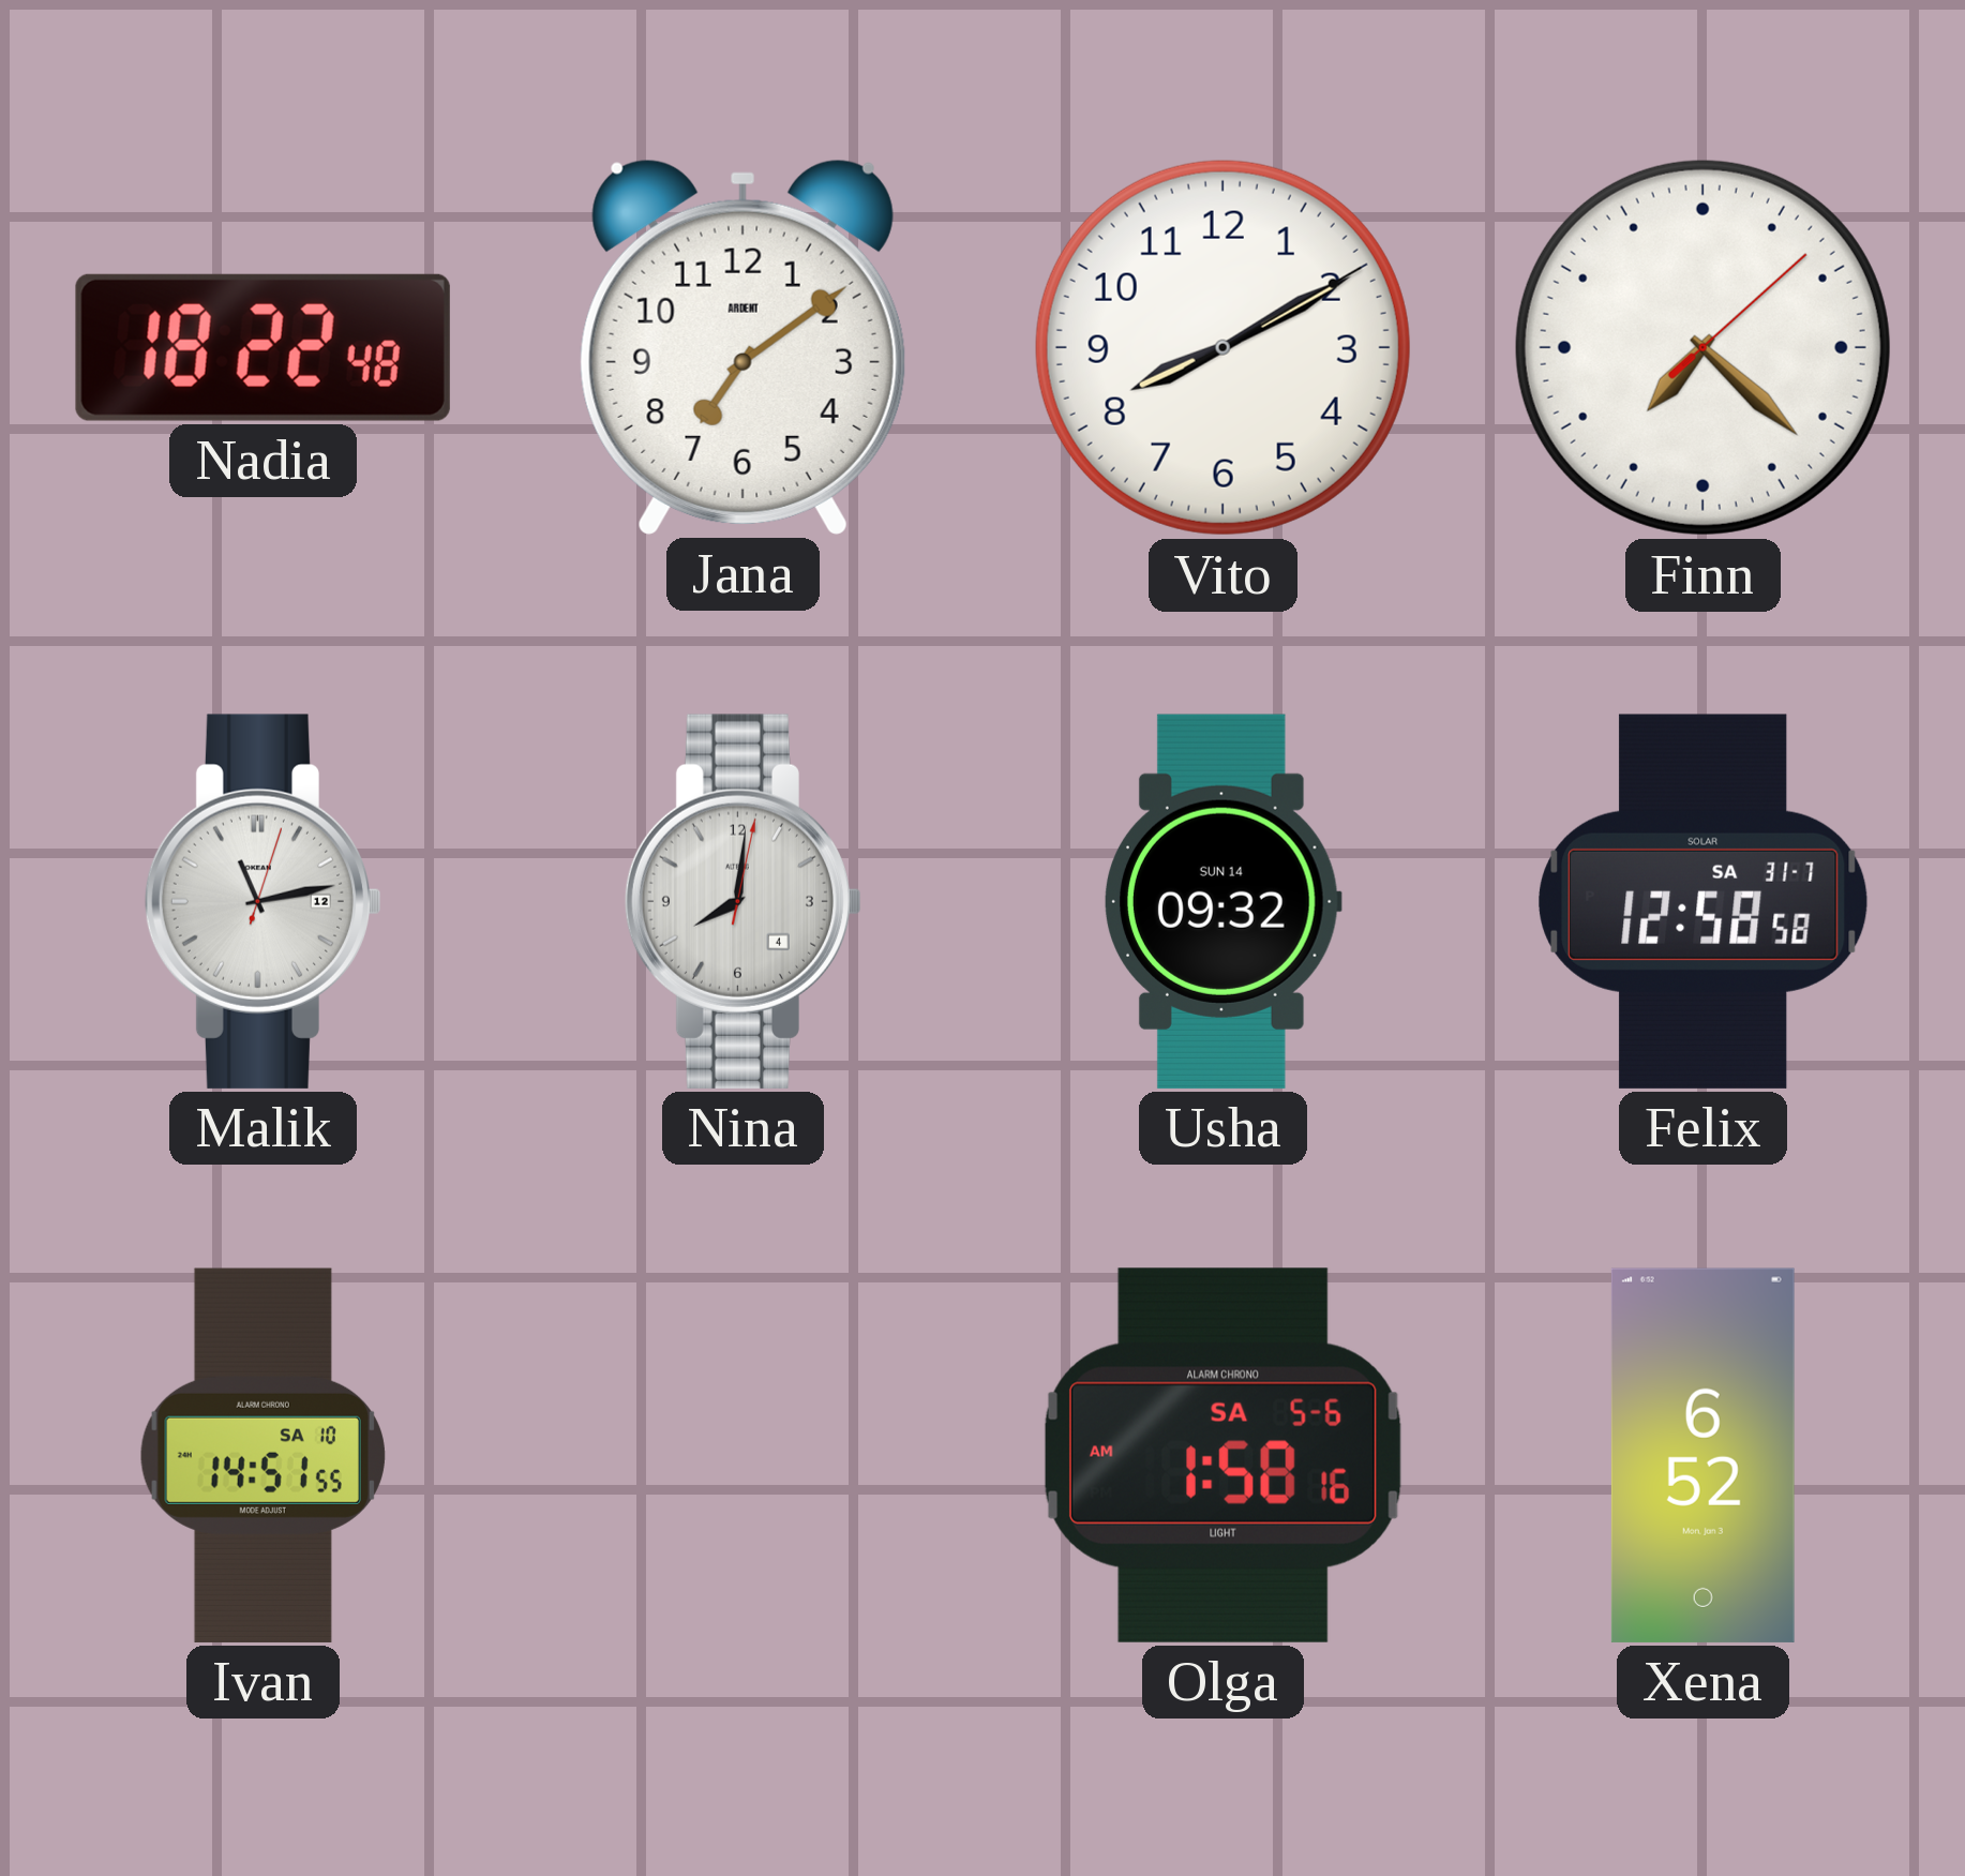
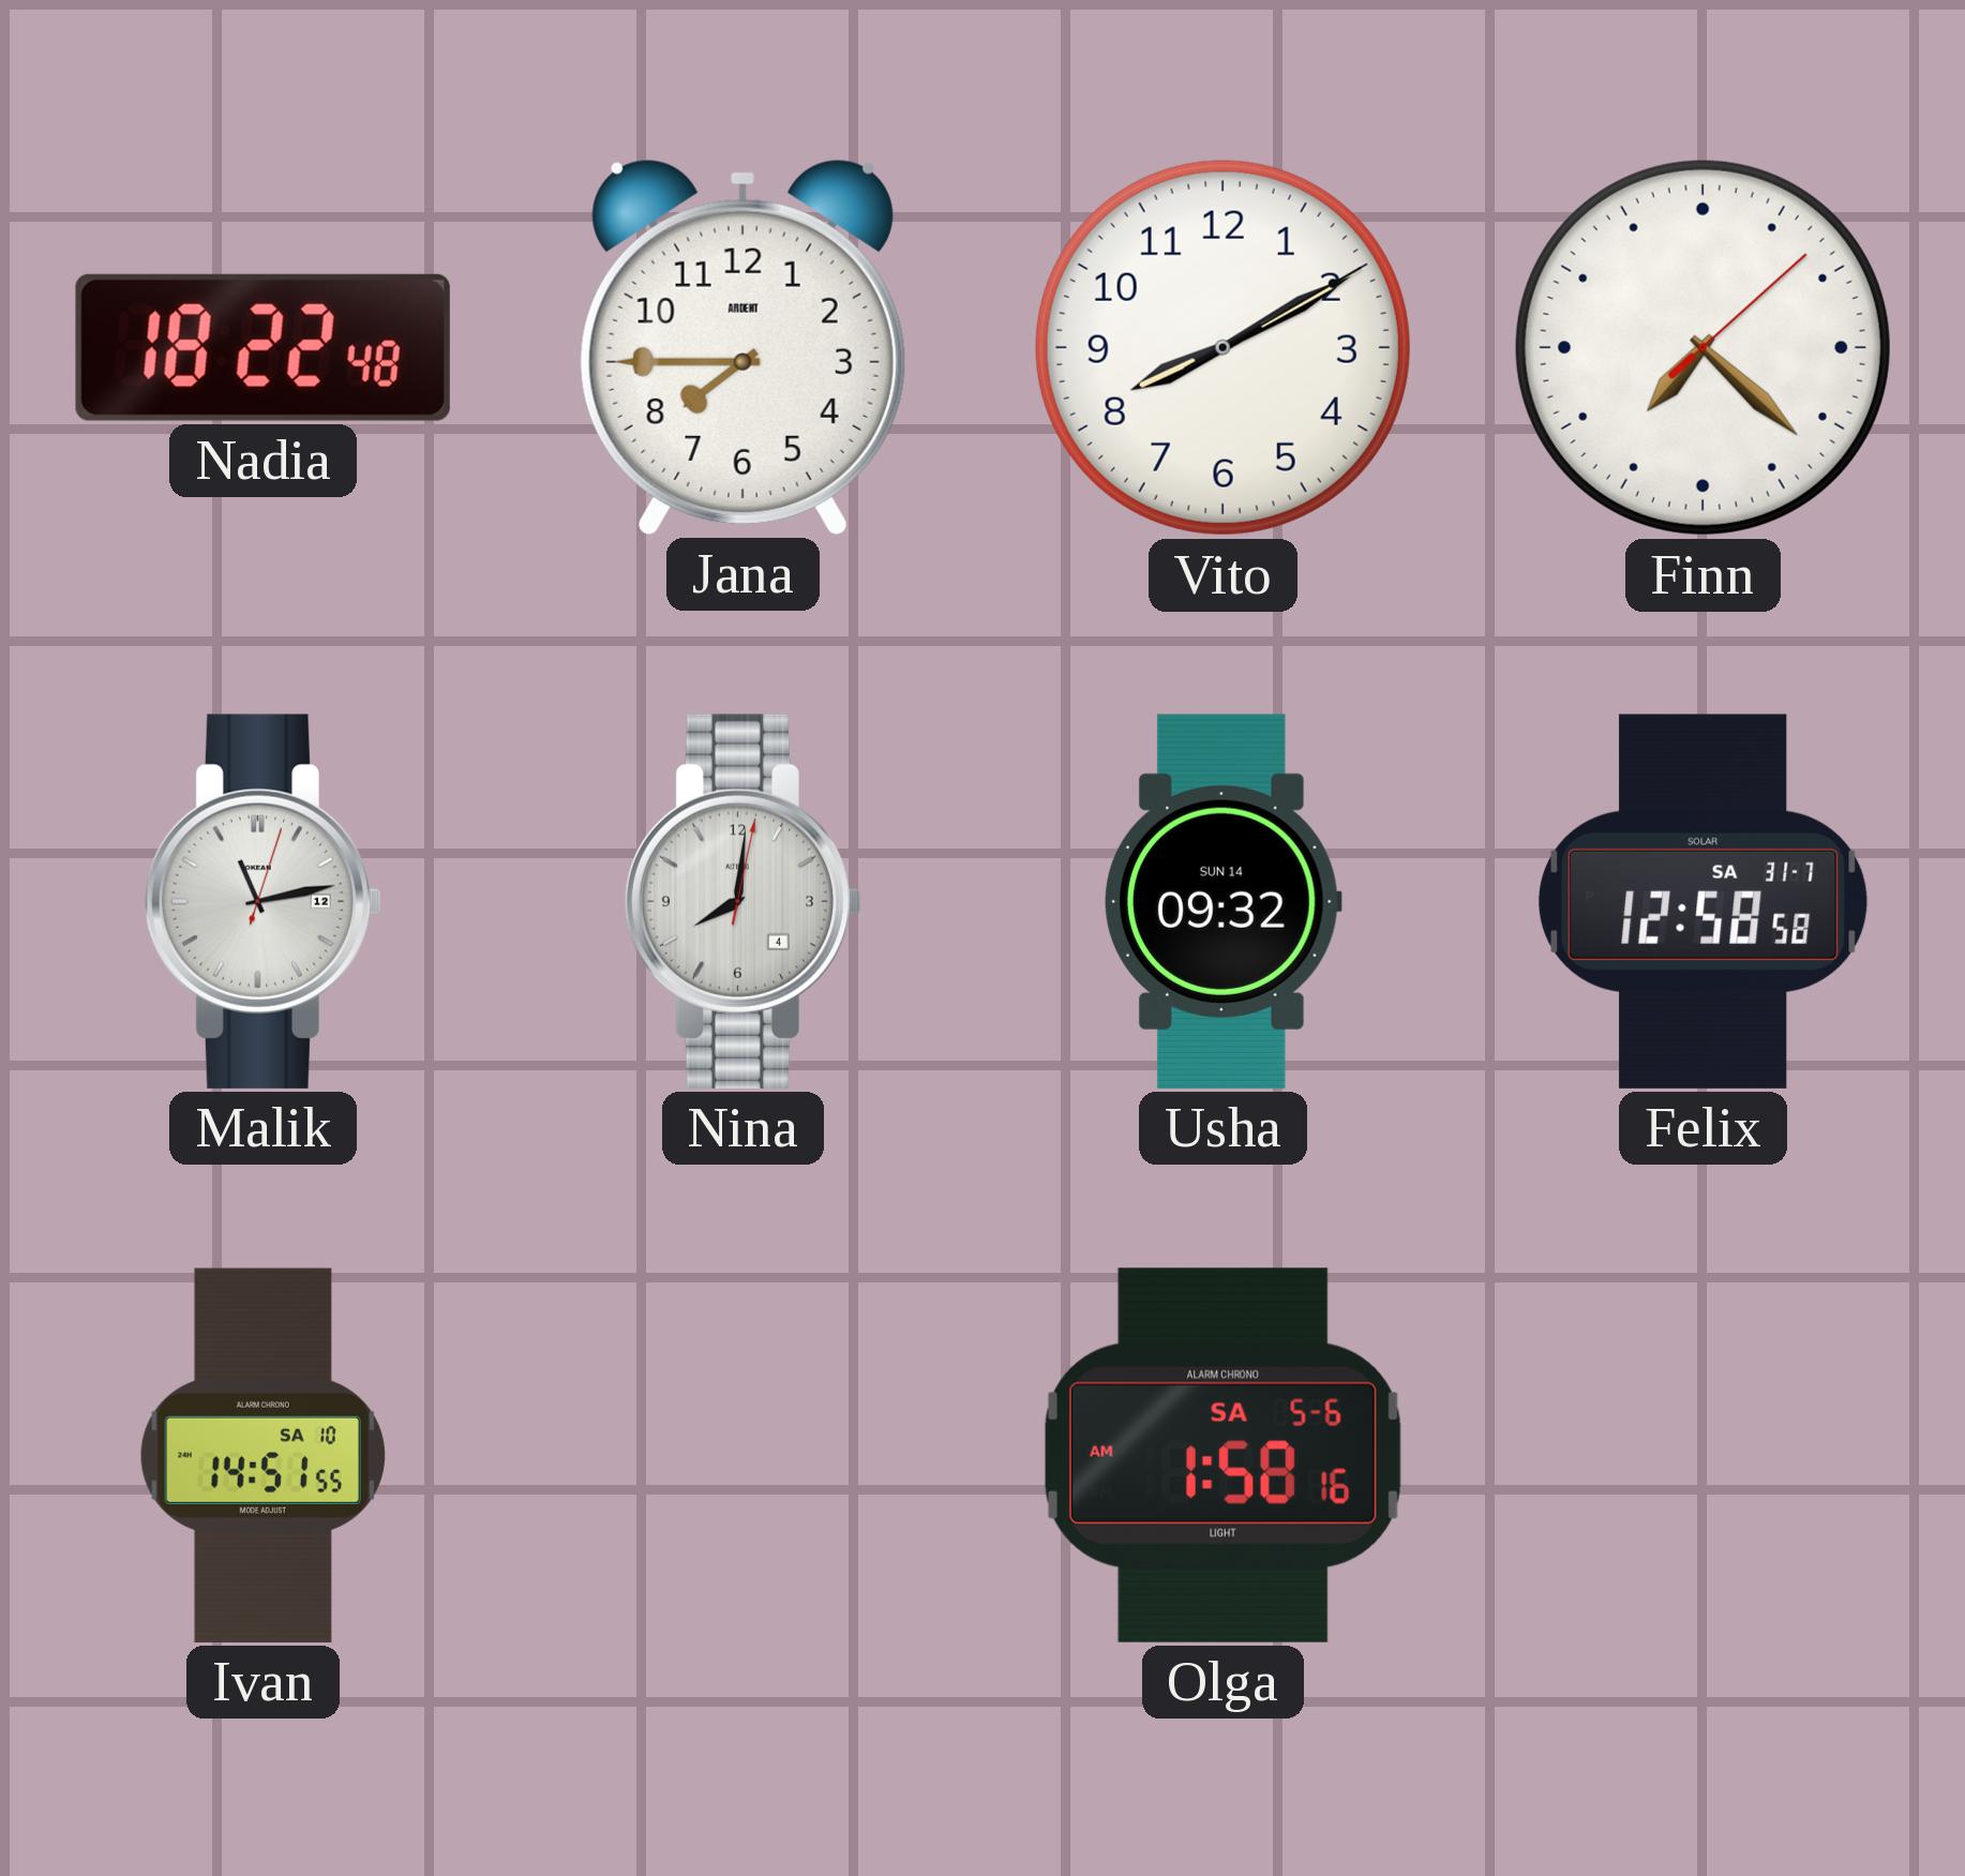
Jana: 7:09 -> 7:45 (742, 347)
Xena: 6:52 -> none (1702, 1455)
